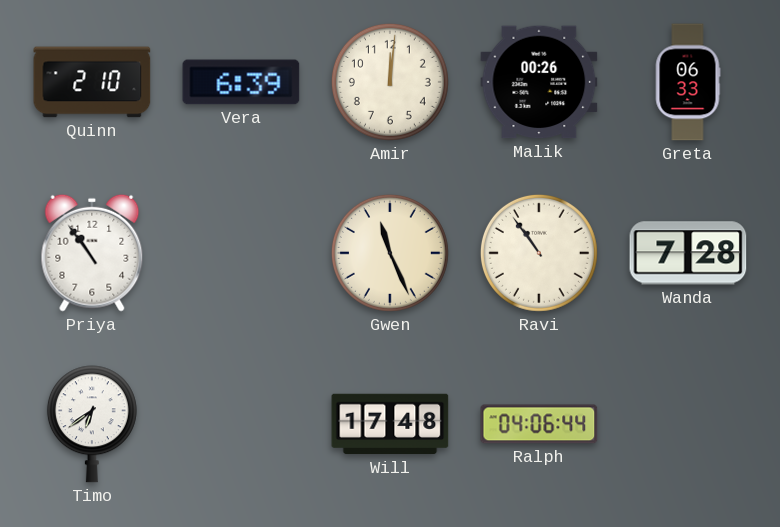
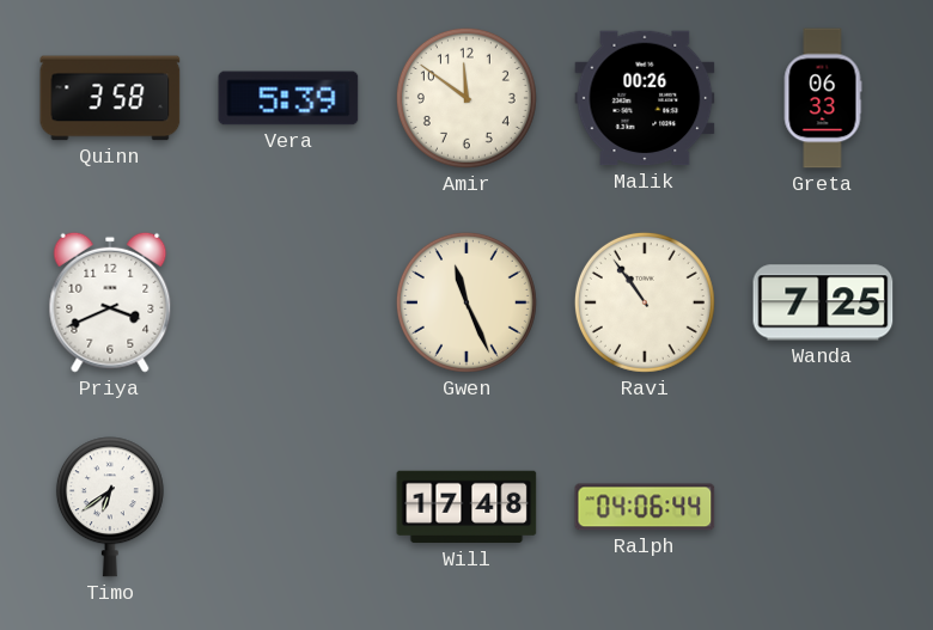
Quinn: 2:10 -> 3:58 (110, 98)
Vera: 6:39 -> 5:39 (288, 98)
Amir: 12:01 -> 11:51 (466, 98)
Priya: 10:54 -> 3:41 (110, 302)
Wanda: 7:28 -> 7:25 (823, 302)
